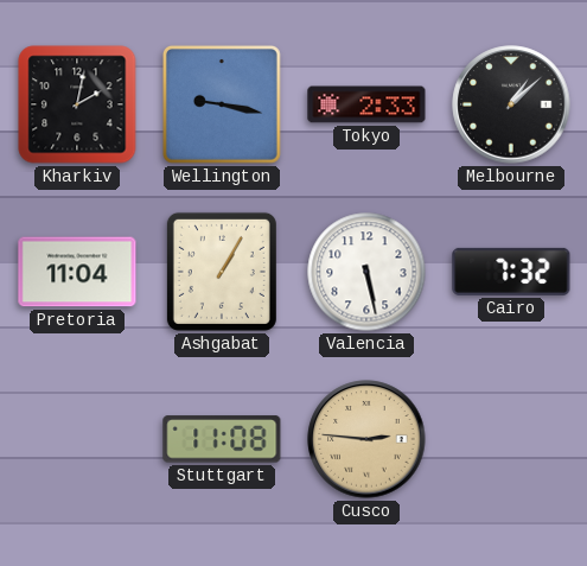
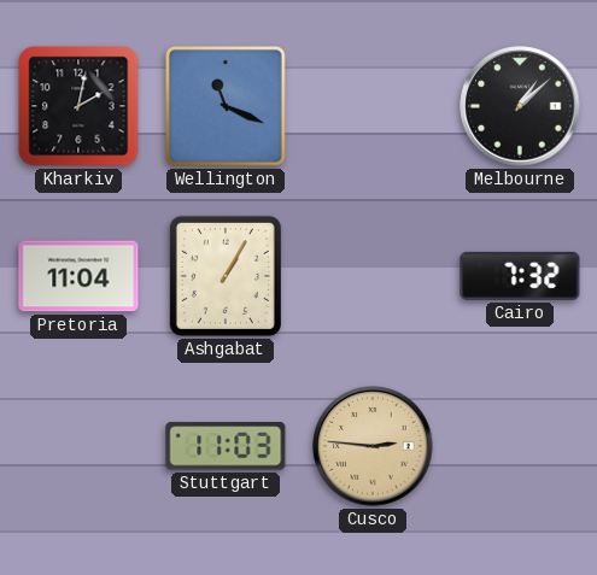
Wellington: 9:17 -> 11:19 (226, 106)
Tokyo: 2:33 -> none (366, 104)
Valencia: 5:28 -> none (366, 272)
Stuttgart: 11:08 -> 11:03 (226, 446)
